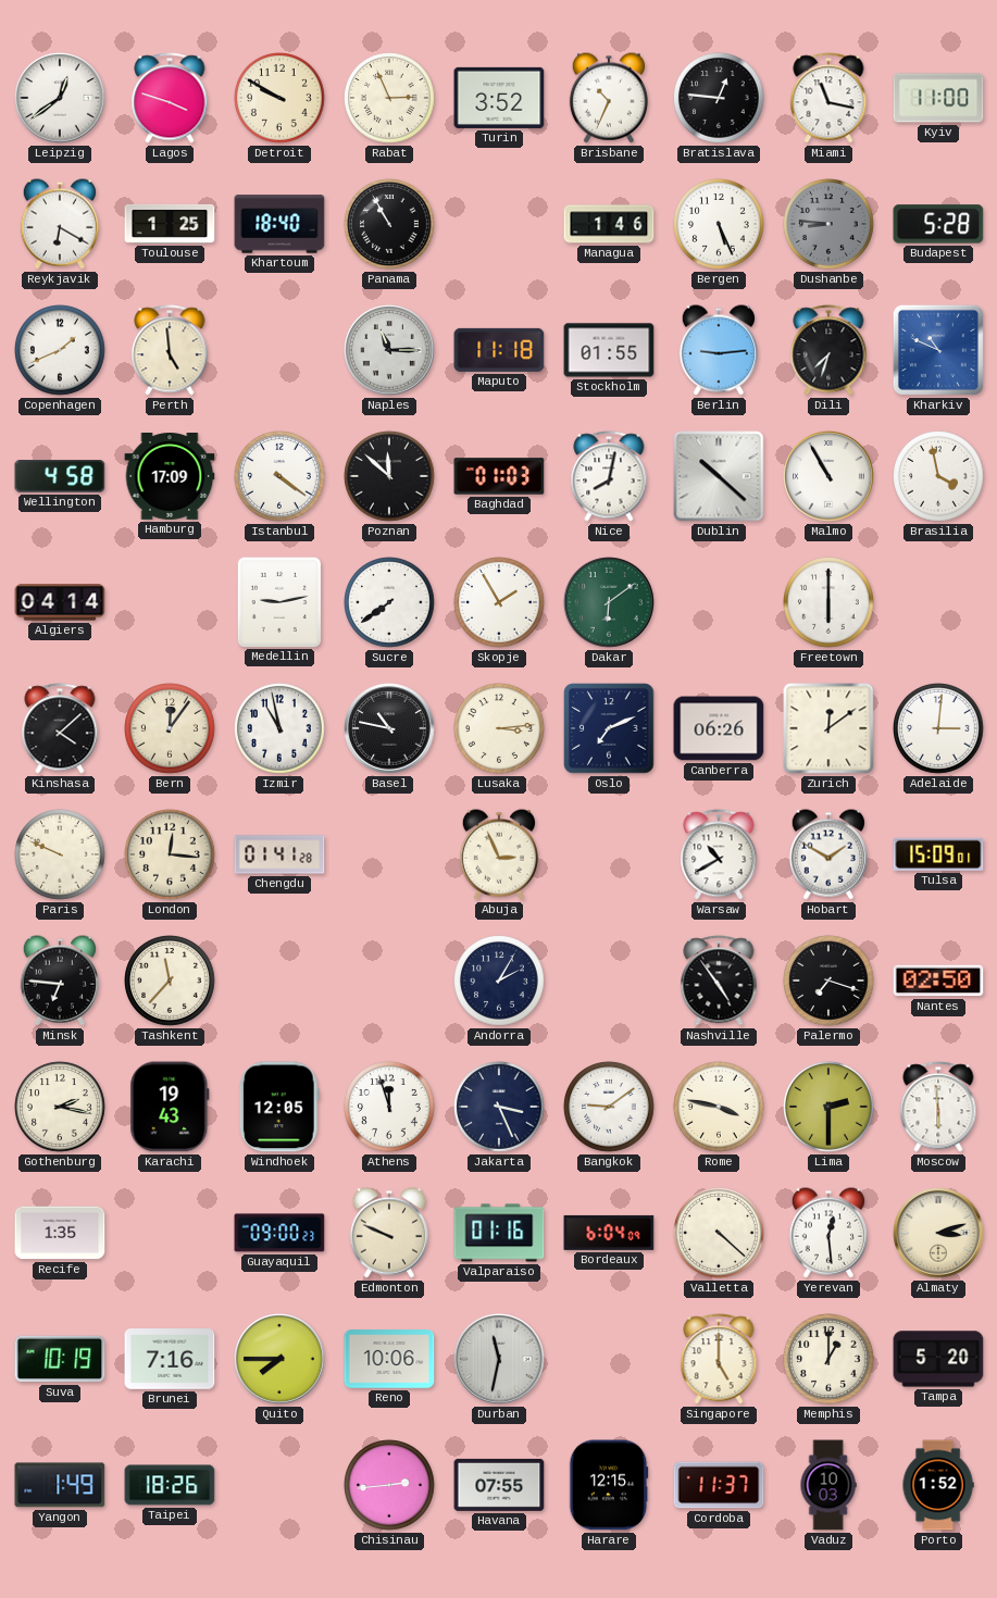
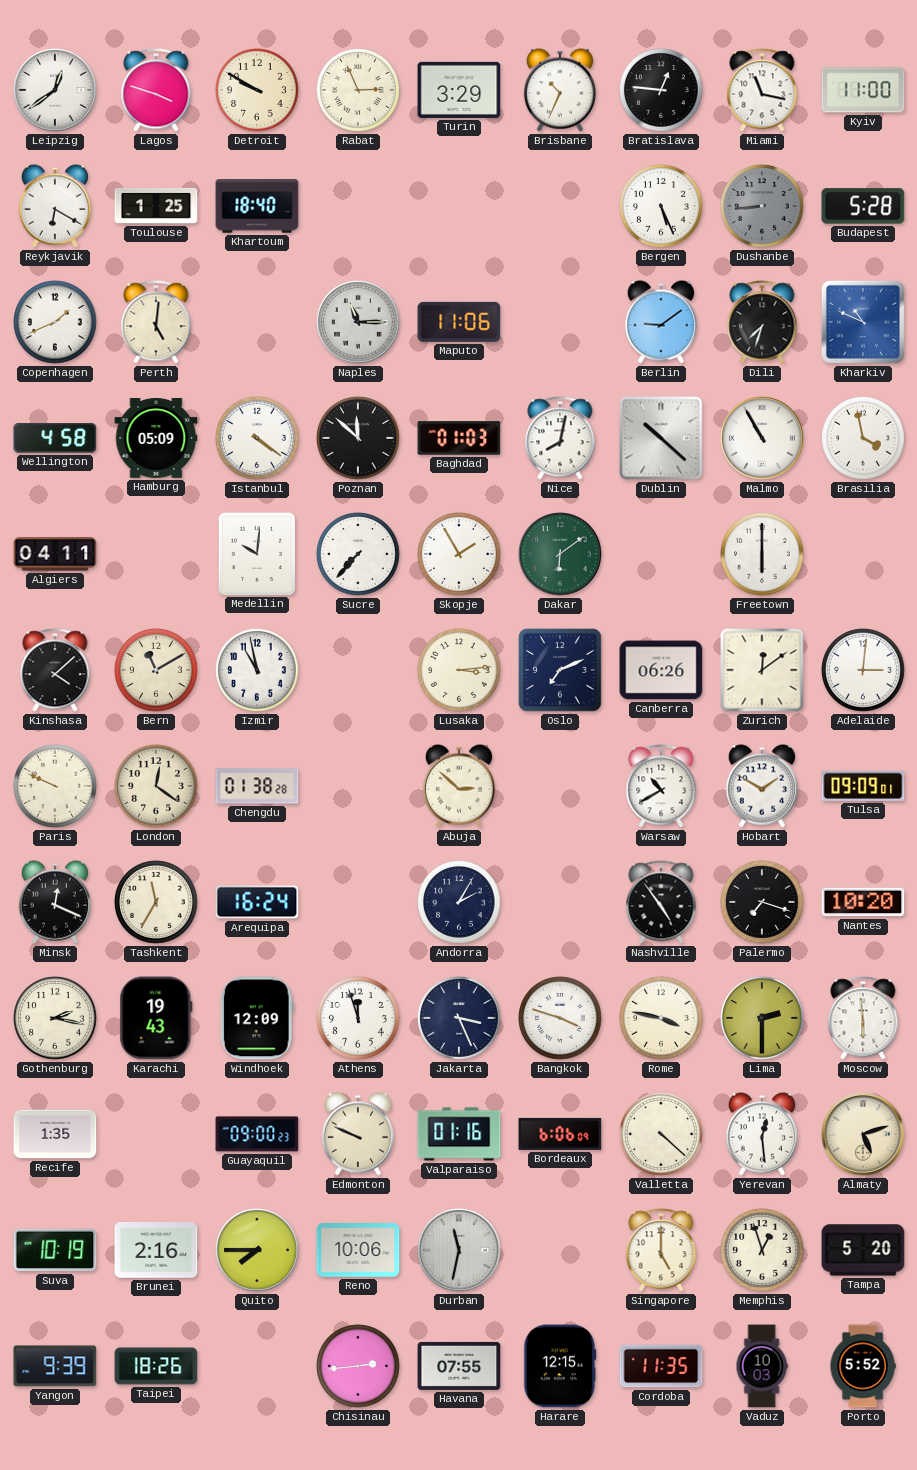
Turin: 3:52 -> 3:29 (459, 90)
Panama: 10:55 -> none (390, 225)
Managua: 1:46 -> none (609, 224)
Dushanbe: 8:46 -> 8:44 (763, 207)
Perth: 4:59 -> 5:01 (156, 322)
Maputo: 11:18 -> 11:06 (459, 322)
Stockholm: 01:55 -> none (609, 350)
Berlin: 9:14 -> 9:09 (661, 322)
Hamburg: 17:09 -> 05:09 (156, 439)
Algiers: 04:14 -> 04:11 (55, 554)
Medellin: 9:13 -> 10:01 (256, 553)
Sucre: 7:39 -> 7:37 (359, 555)
Bern: 12:06 -> 11:10 (157, 671)
Basel: 10:47 -> none (389, 728)
London: 12:16 -> 12:21 (157, 787)
Chengdu: 01:41 -> 01:38 (257, 786)
Abuja: 2:56 -> 2:52 (459, 786)
Tulsa: 15:09 -> 09:09 (863, 786)
Minsk: 6:46 -> 12:19 (55, 902)
Tashkent: 11:37 -> 11:35 (157, 903)
Arequipa: none -> 16:24 (257, 902)
Nantes: 02:50 -> 10:20 (863, 902)
Windhoek: 12:05 -> 12:09 (257, 1018)
Bangkok: 9:09 -> 3:48 (561, 1019)
Bordeaux: 6:04 -> 6:06 (560, 1134)
Almaty: 3:12 -> 5:12 (863, 1134)
Brunei: 7:16 -> 2:16 (156, 1250)
Memphis: 1:00 -> 12:57 (763, 1251)
Yangon: 1:49 -> 9:39 (55, 1366)
Cordoba: 11:37 -> 11:35 (661, 1366)
Porto: 1:52 -> 5:52 (863, 1366)
